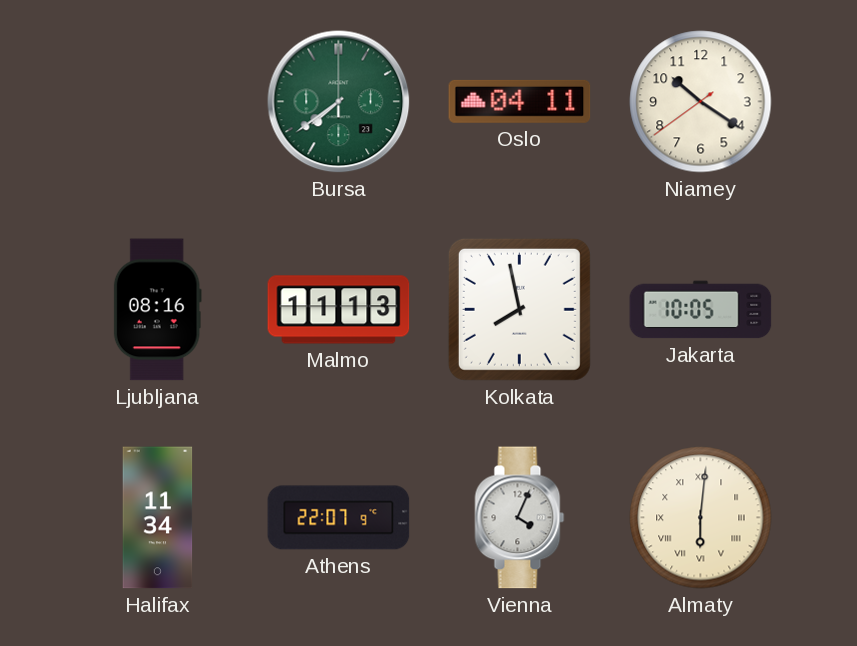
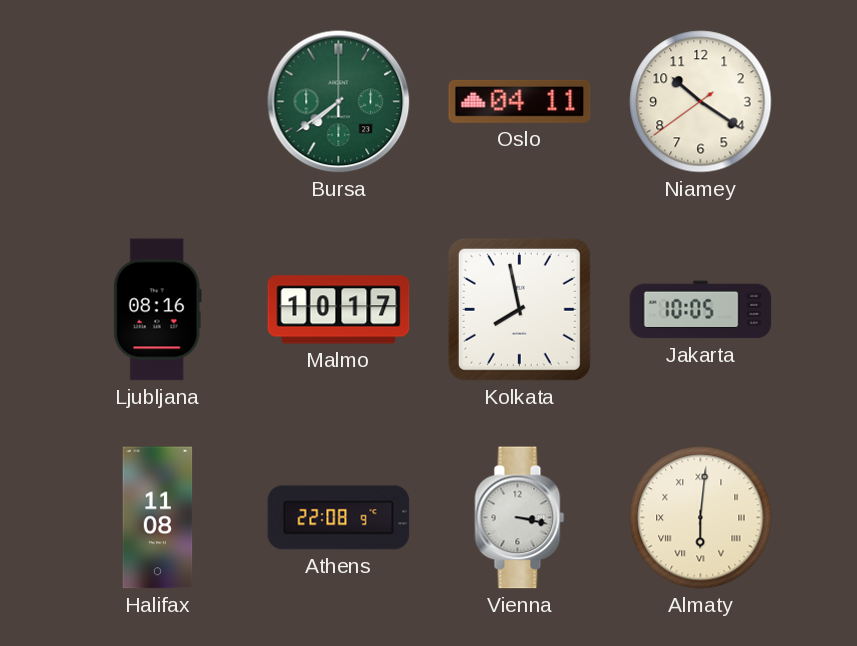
Malmo: 11:13 -> 10:17 (339, 310)
Halifax: 11:34 -> 11:08 (158, 518)
Athens: 22:07 -> 22:08 (339, 518)
Vienna: 4:04 -> 3:17 (520, 518)
